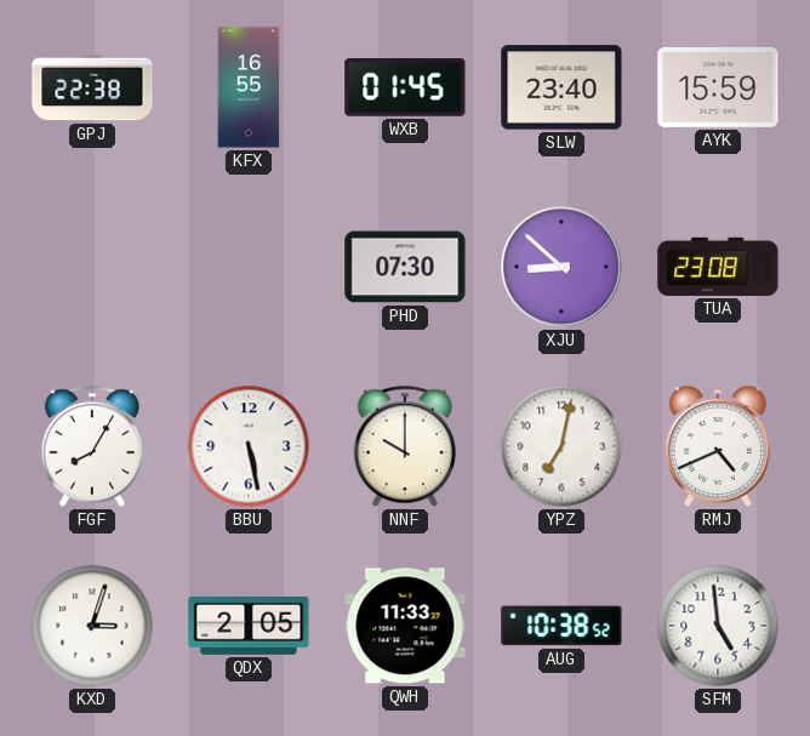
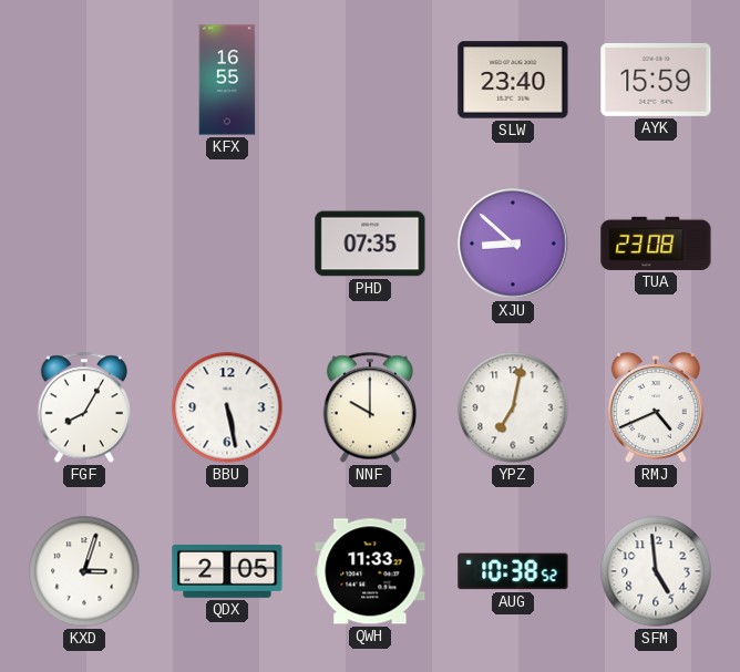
GPJ: 22:38 -> none (92, 87)
WXB: 01:45 -> none (405, 87)
PHD: 07:30 -> 07:35 (370, 244)
